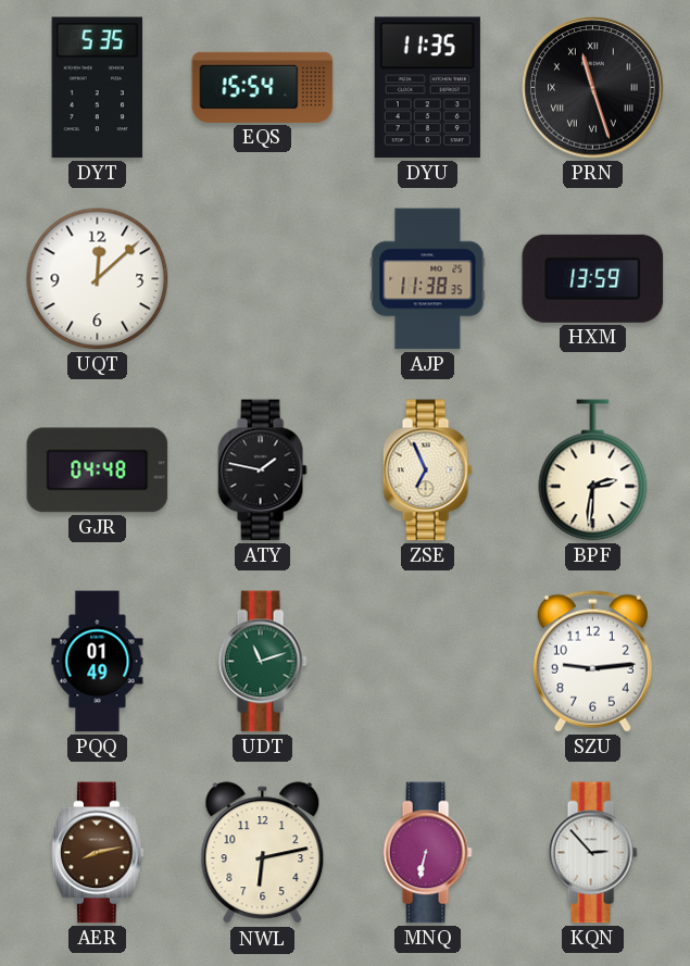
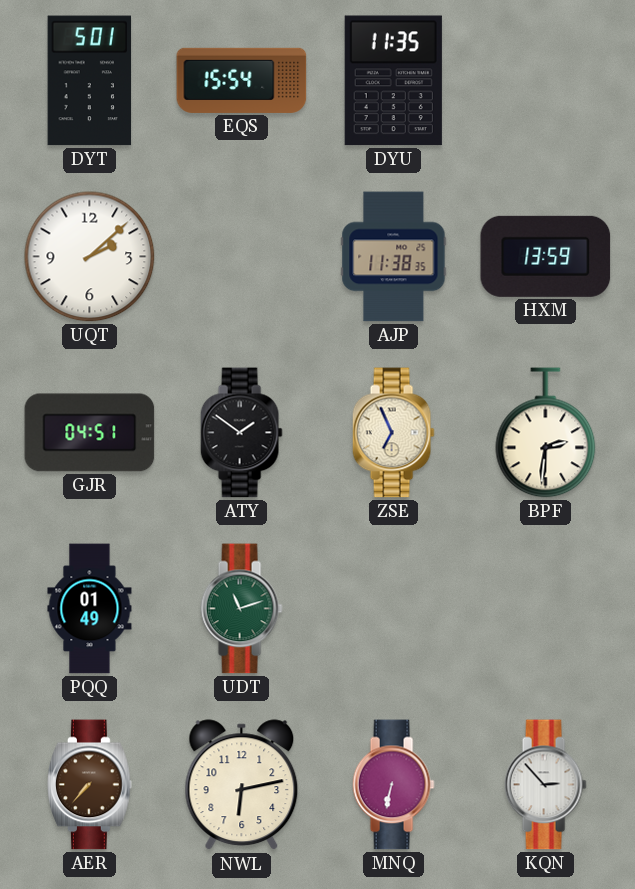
DYT: 5:35 -> 5:01 (90, 81)
PRN: 11:27 -> none (593, 88)
UQT: 12:08 -> 2:08 (90, 257)
GJR: 04:48 -> 04:51 (90, 433)
ATY: 1:47 -> 1:51 (241, 433)
SZU: 9:14 -> none (592, 661)
AER: 8:13 -> 7:37 (90, 785)
